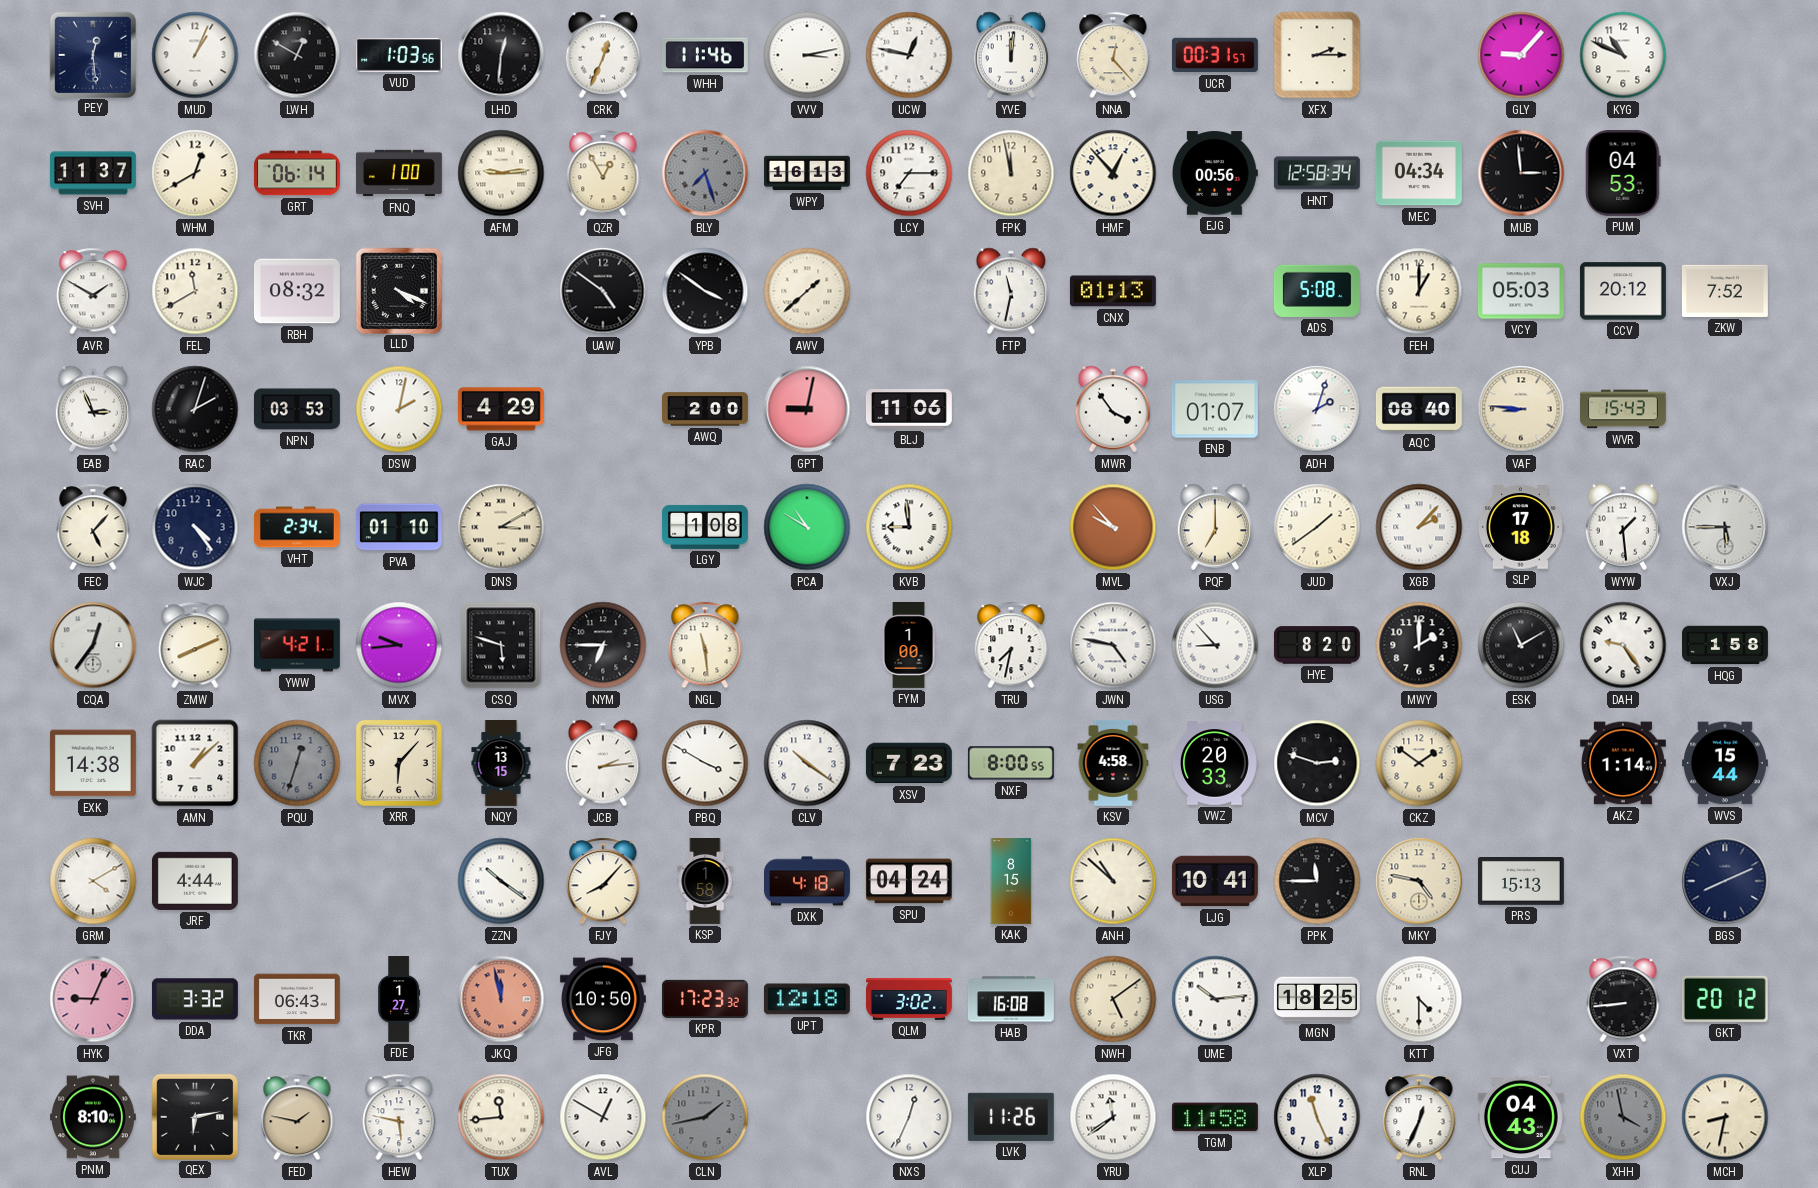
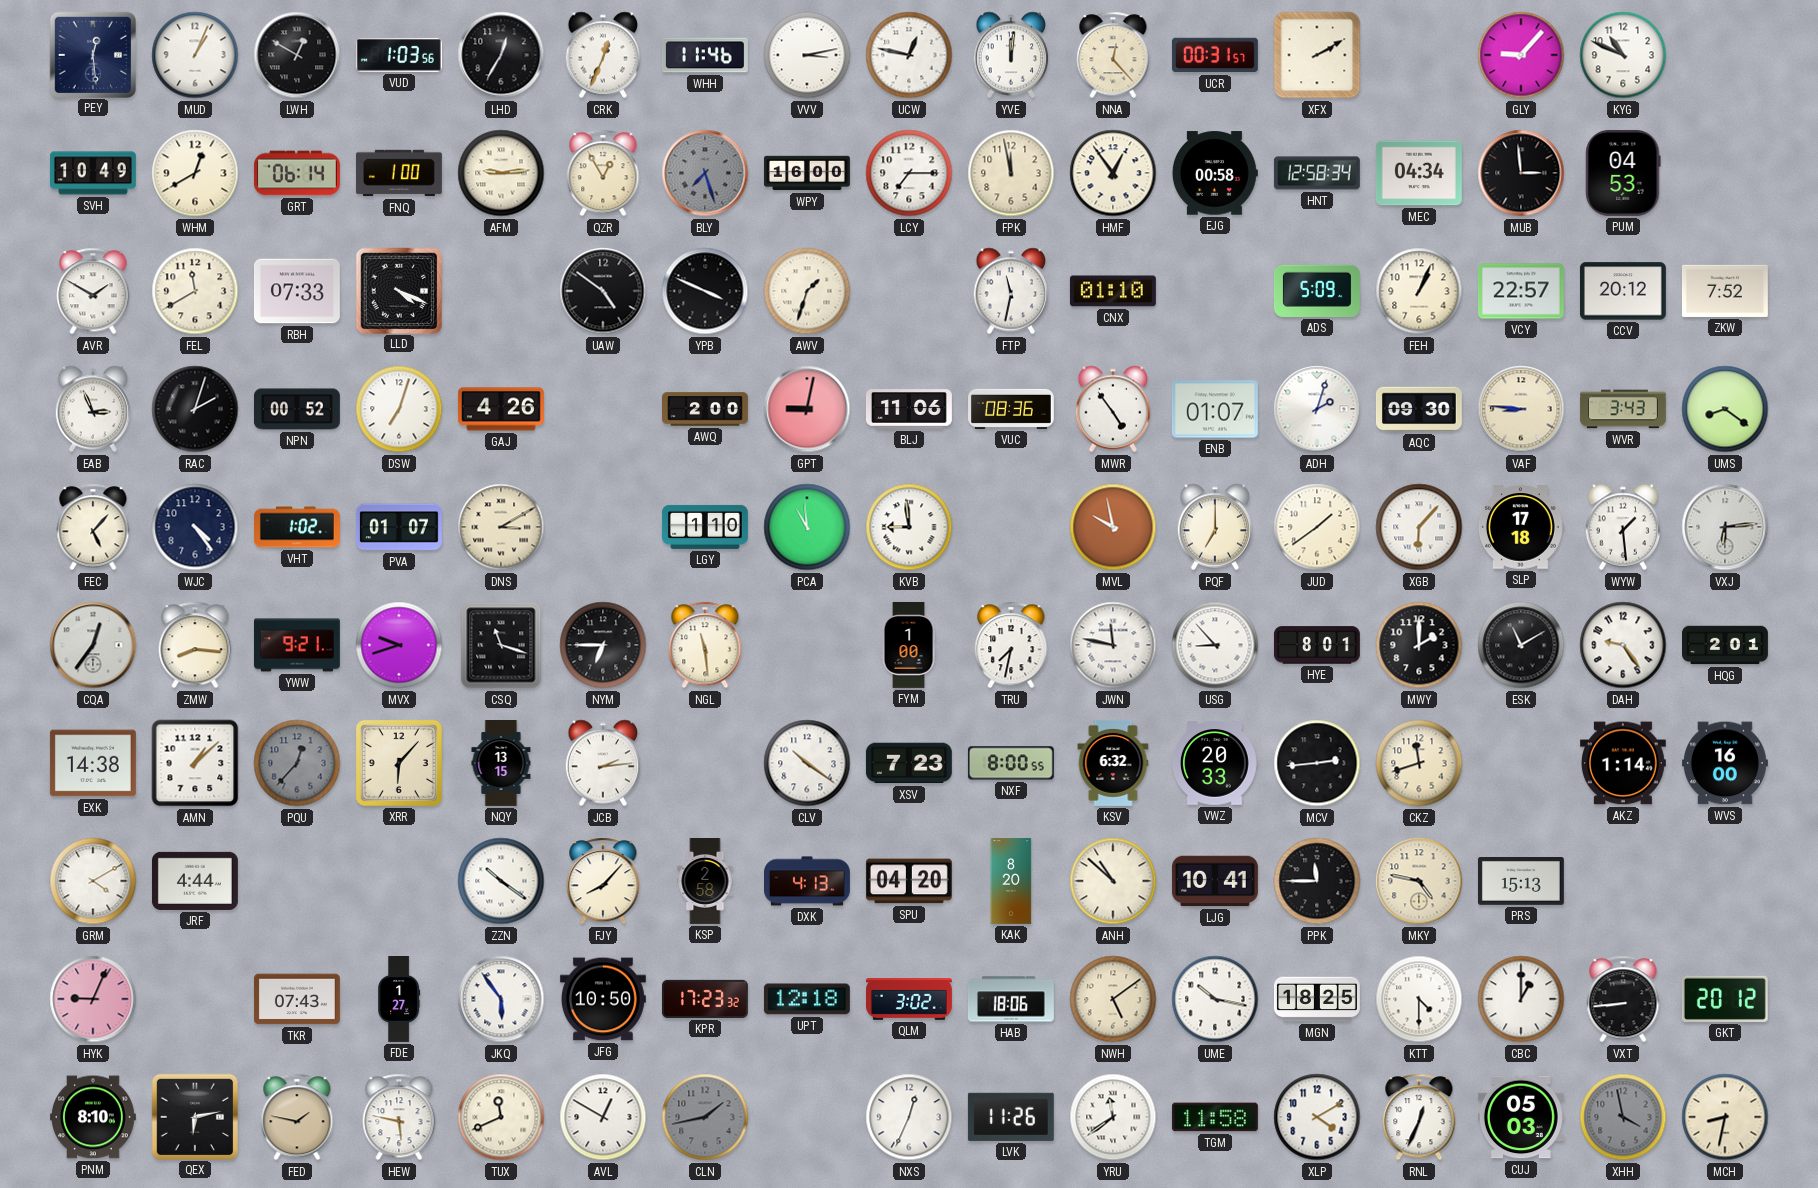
LHD: 12:31 -> 12:35 (501, 55)
XFX: 2:15 -> 2:10 (1317, 55)
SVH: 11:37 -> 10:49 (93, 173)
WPY: 16:13 -> 16:00 (808, 173)
HMF: 12:53 -> 12:54 (1113, 173)
EJG: 00:56 -> 00:58 (1215, 173)
RBH: 08:32 -> 07:33 (297, 291)
YPB: 3:51 -> 3:49 (705, 291)
AWV: 1:38 -> 1:33 (807, 291)
CNX: 01:13 -> 01:10 (1113, 291)
ADS: 5:08 -> 5:09 (1317, 291)
FEH: 1:00 -> 1:04 (1419, 291)
VCY: 05:03 -> 22:57 (1521, 291)
NPN: 03:53 -> 00:52 (297, 409)
DSW: 2:02 -> 7:03 (399, 409)
GAJ: 4:29 -> 4:26 (501, 409)
VUC: none -> 08:36 (1012, 409)
MWR: 3:54 -> 4:54 (1113, 409)
AQC: 08:40 -> 09:30 (1419, 409)
WVR: 15:43 -> 3:43 (1623, 409)
UMS: none -> 8:21 (1725, 409)
VHT: 2:34 -> 1:02 (297, 527)
PVA: 01:10 -> 01:07 (399, 527)
LGY: 1:08 -> 1:10 (705, 527)
PCA: 10:50 -> 10:59 (807, 527)
MVL: 9:53 -> 9:58 (1113, 527)
XGB: 2:07 -> 6:07 (1419, 527)
VXJ: 5:45 -> 6:14 (1725, 527)
ZMW: 8:11 -> 8:16 (195, 645)
YWW: 4:21 -> 9:21 (297, 645)
MVX: 9:44 -> 9:42 (399, 645)
CSQ: 5:48 -> 11:18 (501, 645)
JWN: 4:47 -> 11:47 (1113, 645)
HYE: 8:20 -> 8:01 (1317, 645)
HQG: 1:58 -> 2:01 (1726, 645)
PQU: 12:33 -> 12:37 (297, 763)
PBQ: 3:50 -> none (705, 763)
KSV: 4:58 -> 6:32 (1113, 763)
MCV: 2:48 -> 2:44 (1317, 763)
CKZ: 1:51 -> 11:42 (1419, 763)
WVS: 15:44 -> 16:00 (1725, 763)
KSP: 1:58 -> 2:58 (705, 882)
DXK: 4:18 -> 4:13 (808, 881)
SPU: 04:24 -> 04:20 (909, 881)
KAK: 8:15 -> 8:20 (1011, 882)
BGS: 8:11 -> none (1725, 881)
DDA: 3:32 -> none (195, 999)
TKR: 06:43 -> 07:43 (297, 999)
JKQ: 11:58 -> 5:54 (501, 999)
JKQ dial: salmon -> white (501, 999)
HAB: 16:08 -> 18:06 (1011, 999)
UME: 10:14 -> 10:17 (1215, 999)
CBC: none -> 1:00 (1521, 999)
TUX: 11:44 -> 11:41 (501, 1117)
XLP: 11:26 -> 4:10 (1317, 1117)
CUJ: 04:43 -> 05:03 (1521, 1117)
